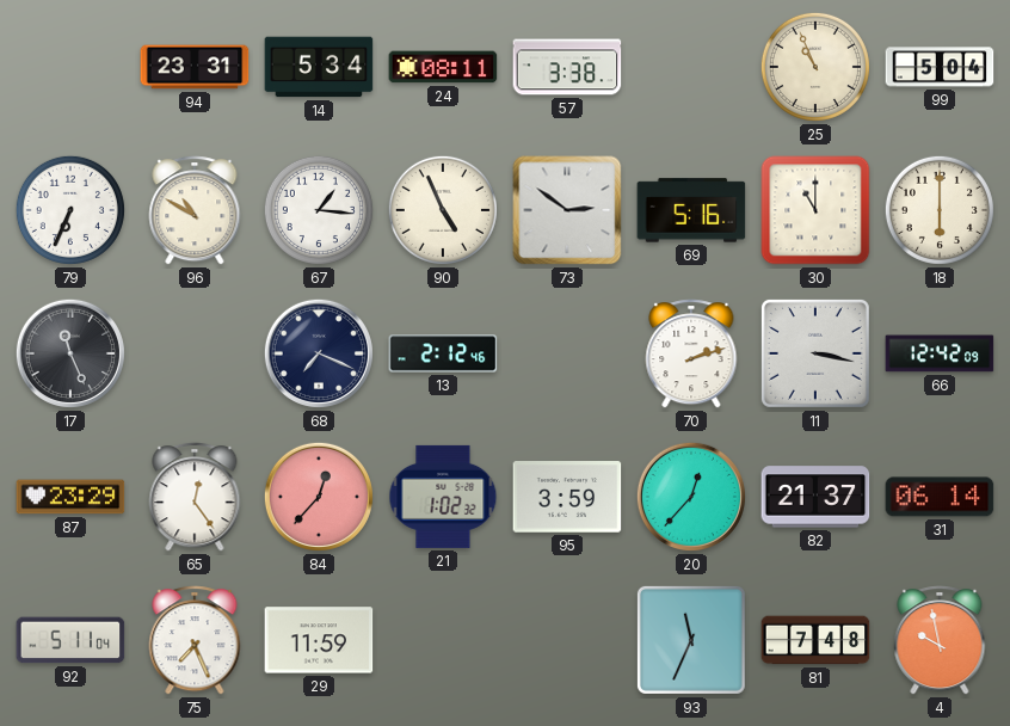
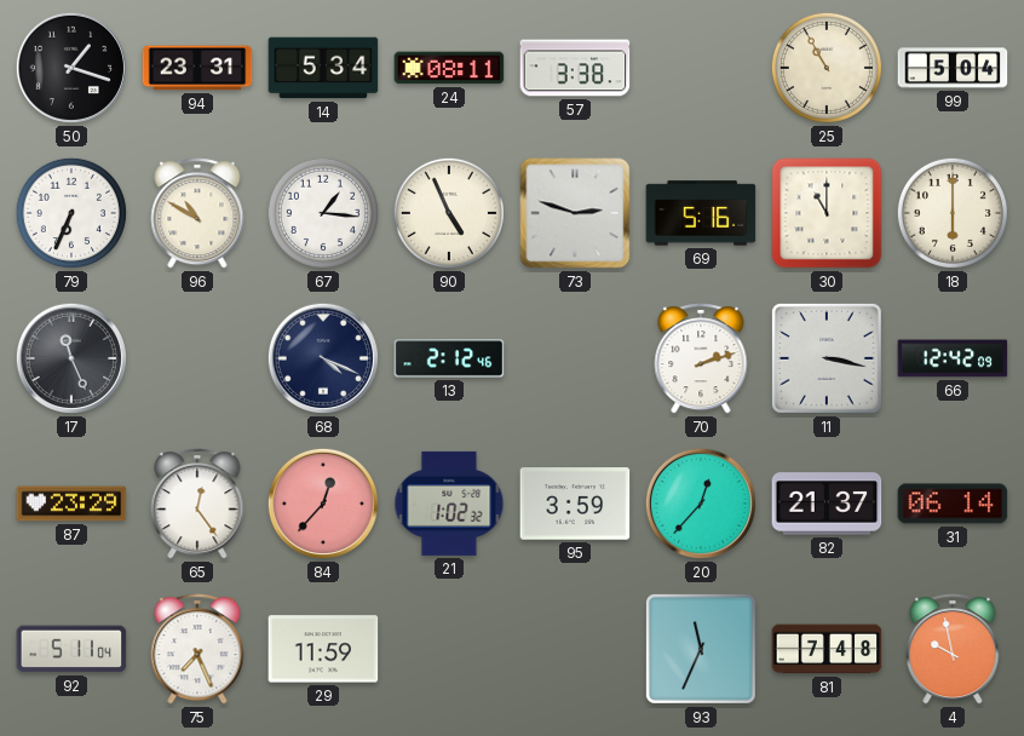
50: none -> 1:18 (71, 68)
25: 10:56 -> 10:55 (827, 68)
73: 2:51 -> 2:48 (575, 213)
68: 7:19 -> 4:19 (323, 358)
